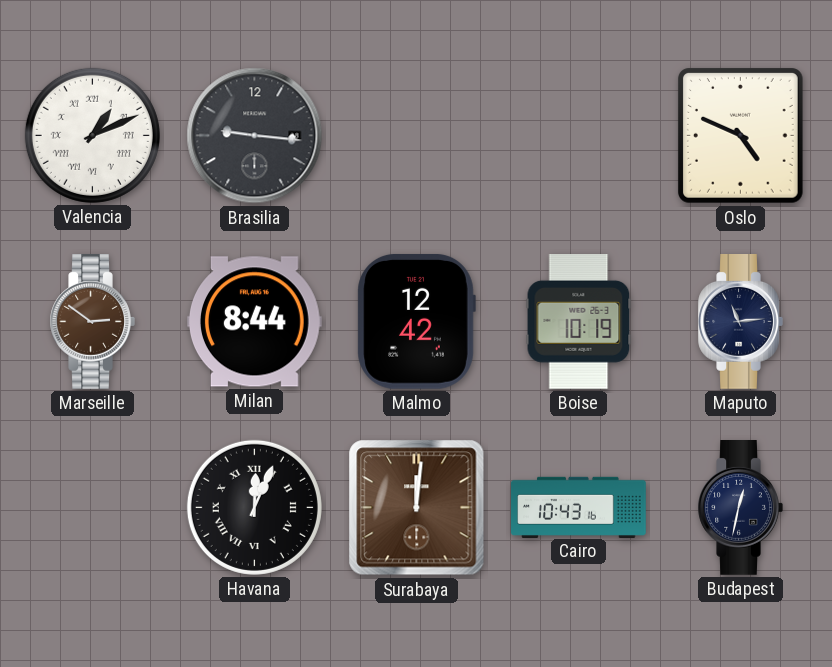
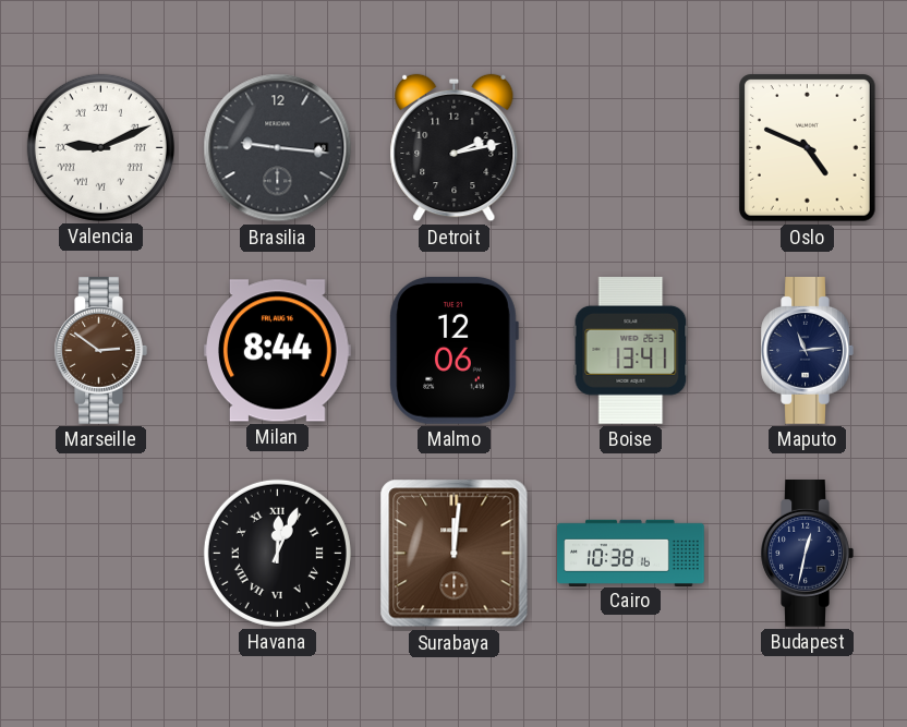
Valencia: 1:11 -> 9:11 (100, 147)
Detroit: none -> 2:13 (455, 148)
Malmo: 12:42 -> 12:06 (453, 350)
Boise: 10:19 -> 13:41 (631, 351)
Cairo: 10:43 -> 10:38 (631, 553)
